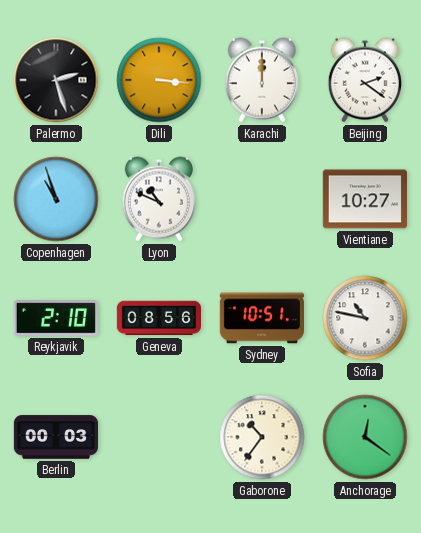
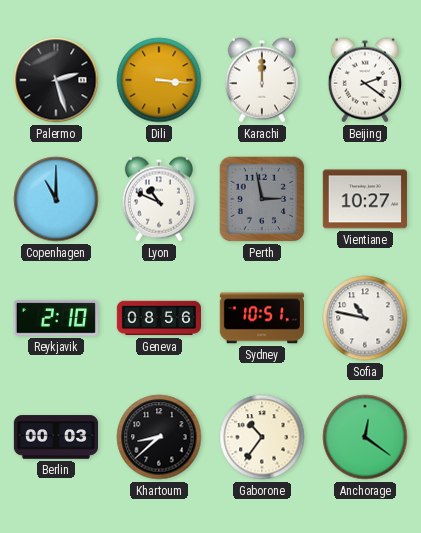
Copenhagen: 10:57 -> 11:00 (56, 199)
Perth: none -> 2:58 (262, 199)
Khartoum: none -> 8:38 (159, 437)
